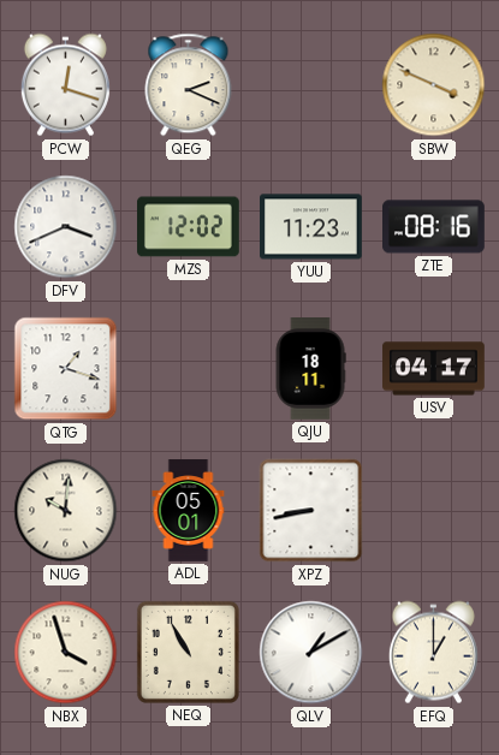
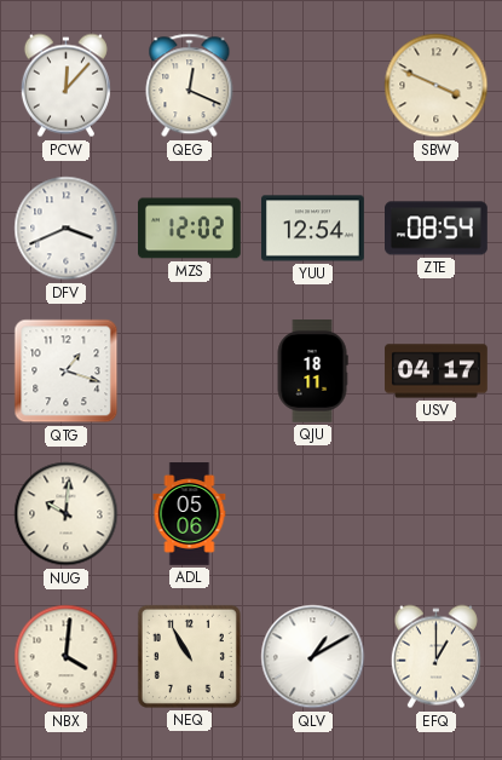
PCW: 12:18 -> 12:07 (65, 86)
QEG: 2:19 -> 12:19 (190, 86)
YUU: 11:23 -> 12:54 (313, 229)
ZTE: 08:16 -> 08:54 (437, 229)
ADL: 05:01 -> 05:06 (190, 514)
XPZ: 8:43 -> none (311, 511)
NBX: 3:57 -> 4:01 (67, 657)
